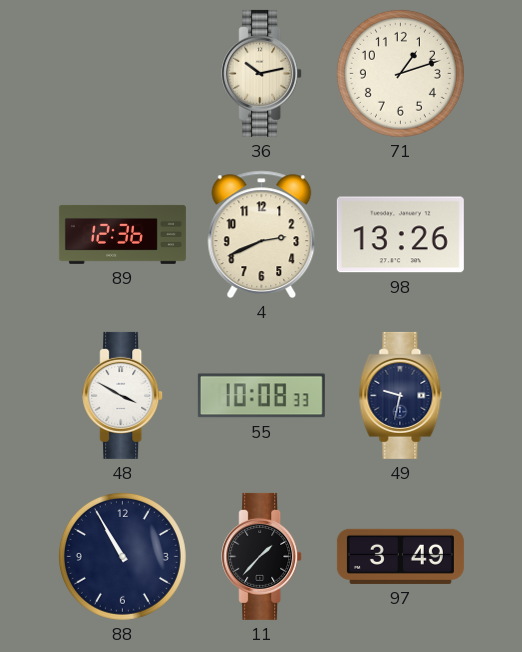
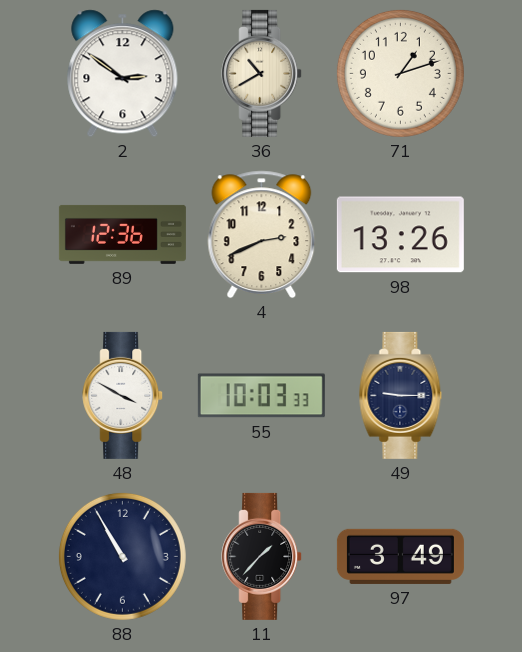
2: none -> 2:51 (123, 74)
36: 10:13 -> 10:40 (262, 73)
55: 10:08 -> 10:03 (261, 396)
49: 9:32 -> 9:15 (401, 395)
